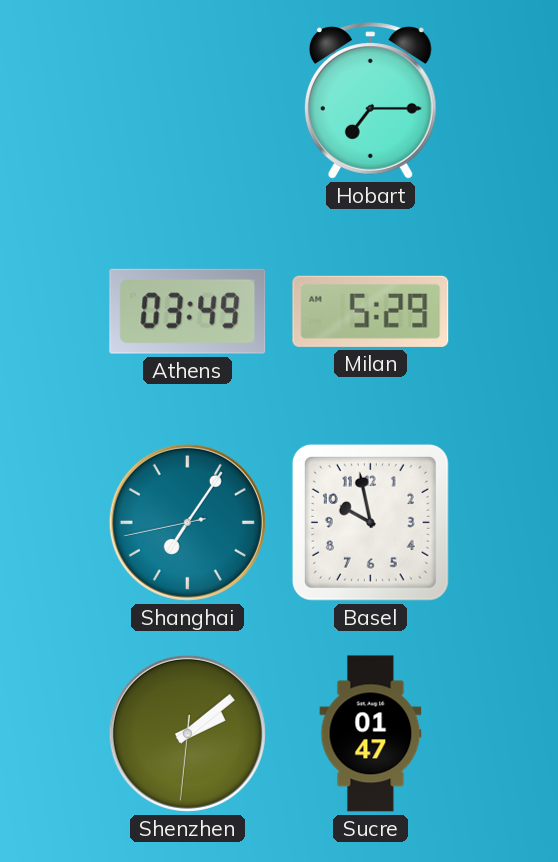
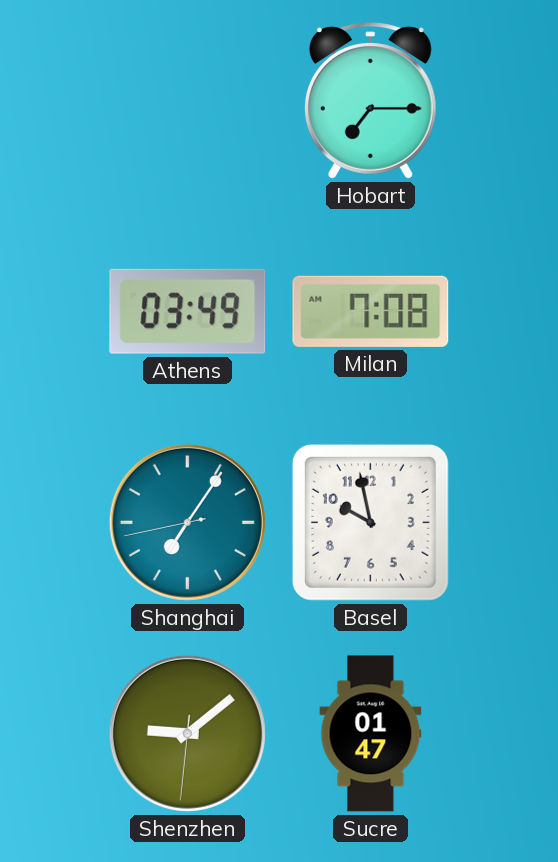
Milan: 5:29 -> 7:08 (371, 311)
Shenzhen: 2:08 -> 9:08 (187, 733)
